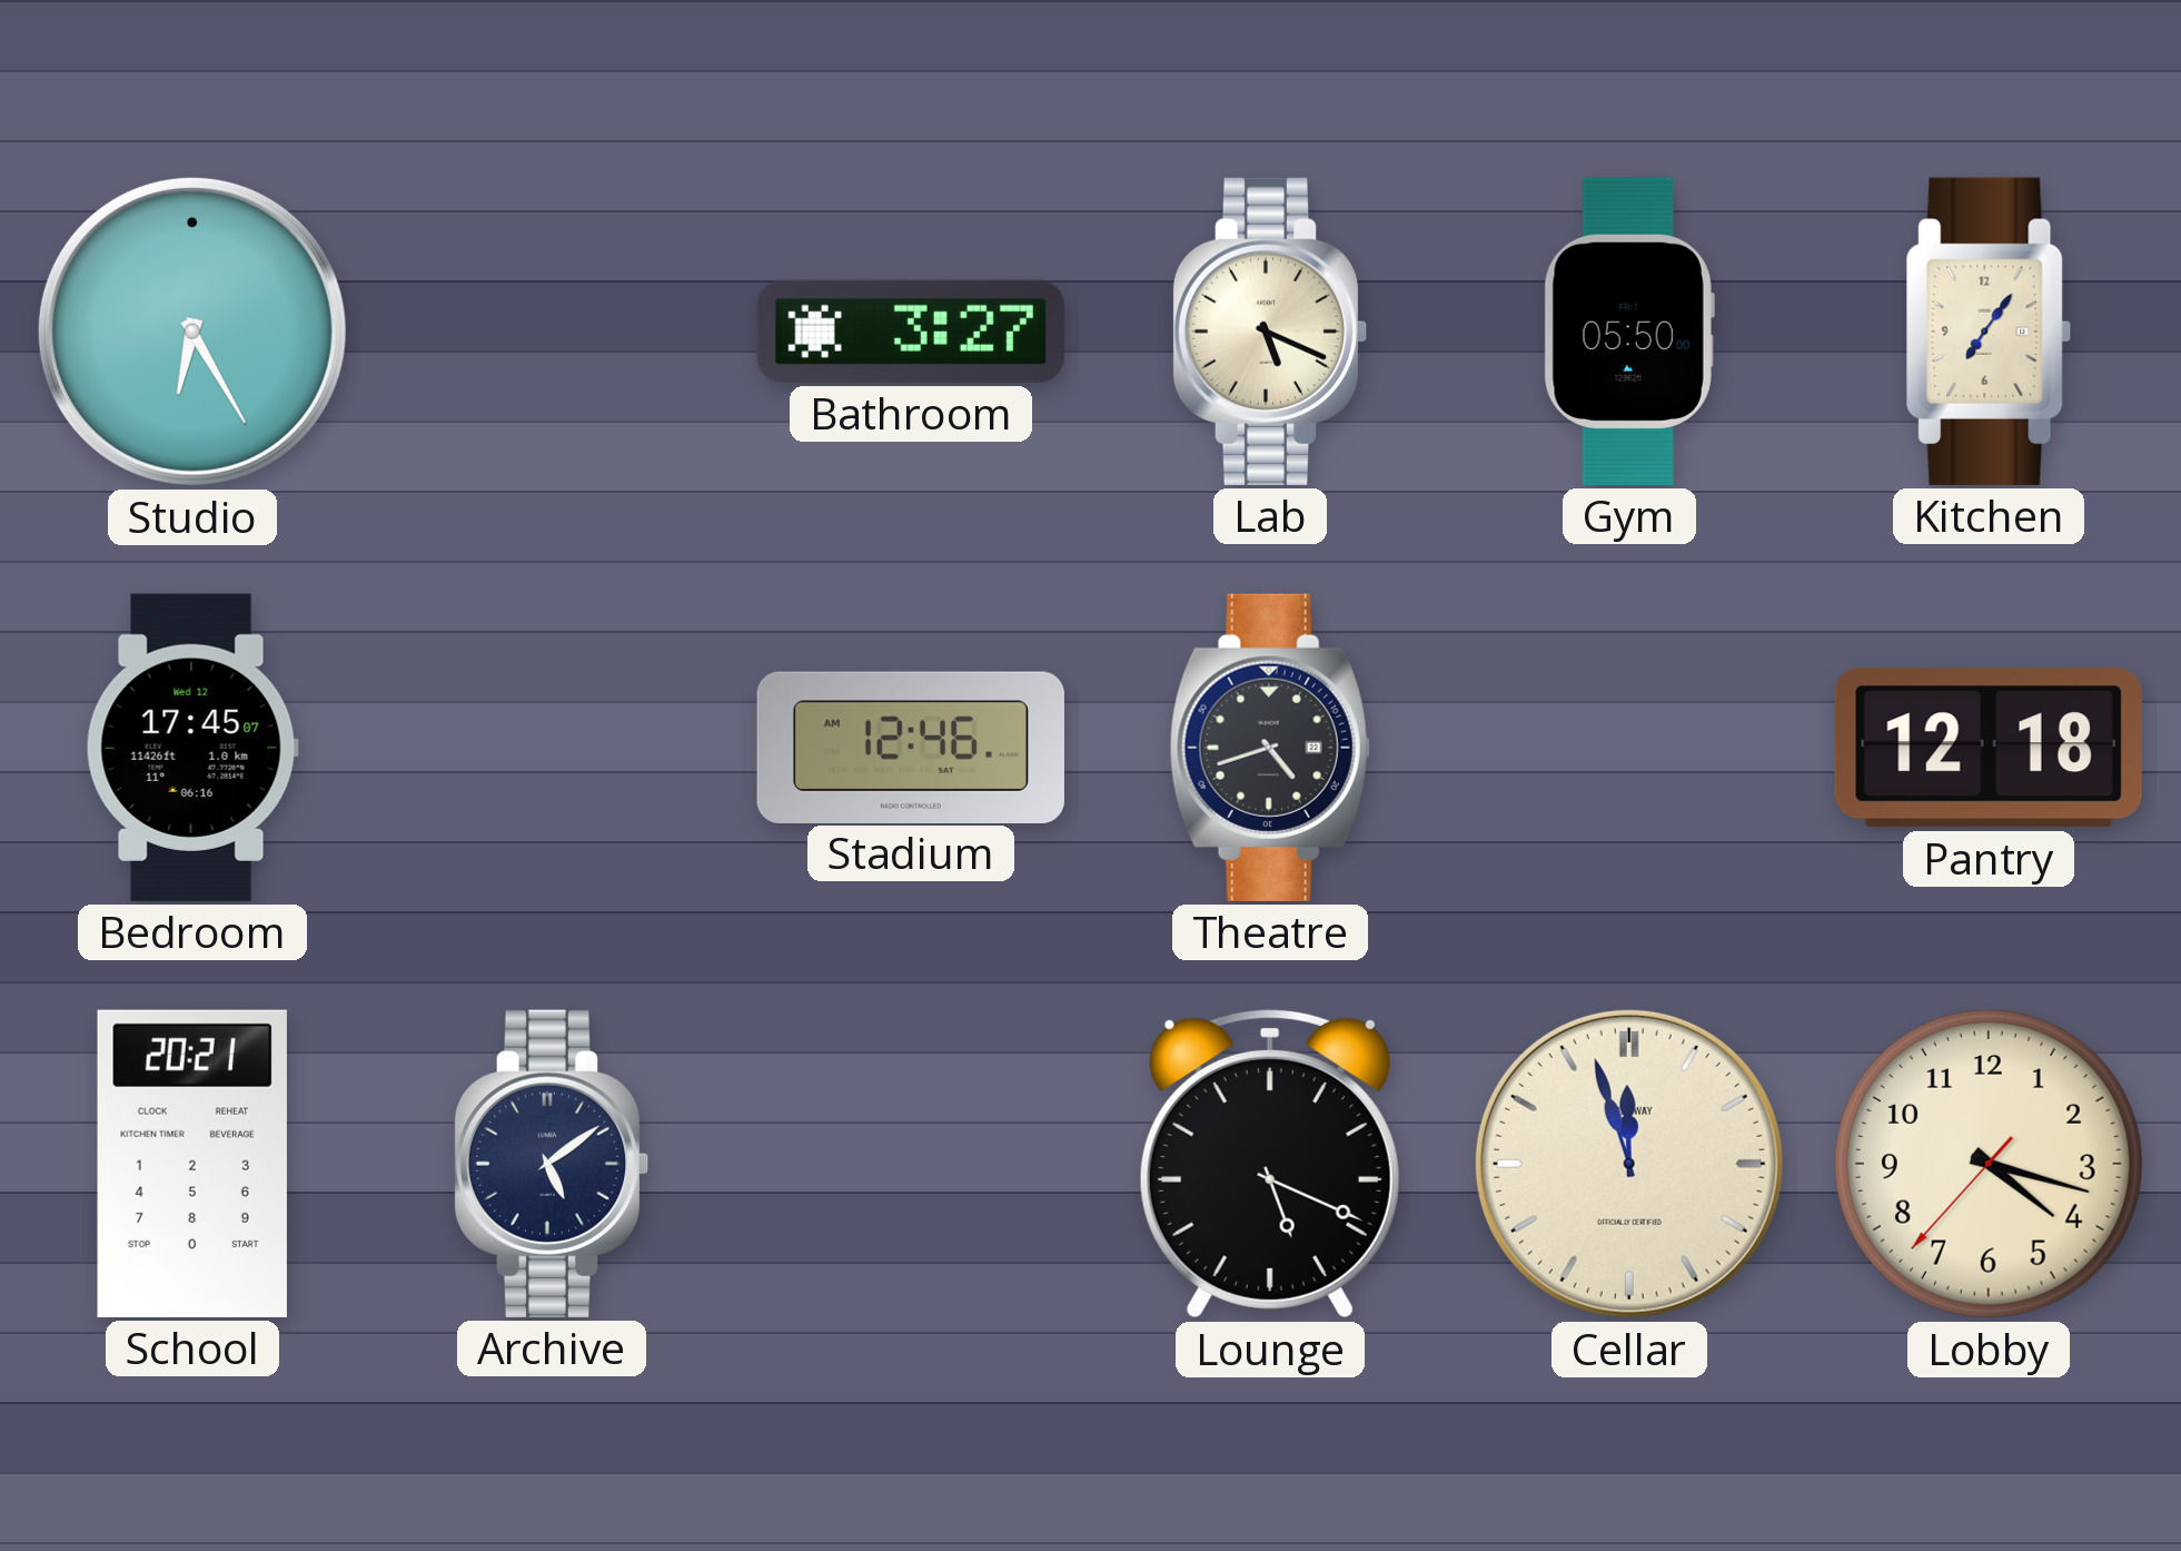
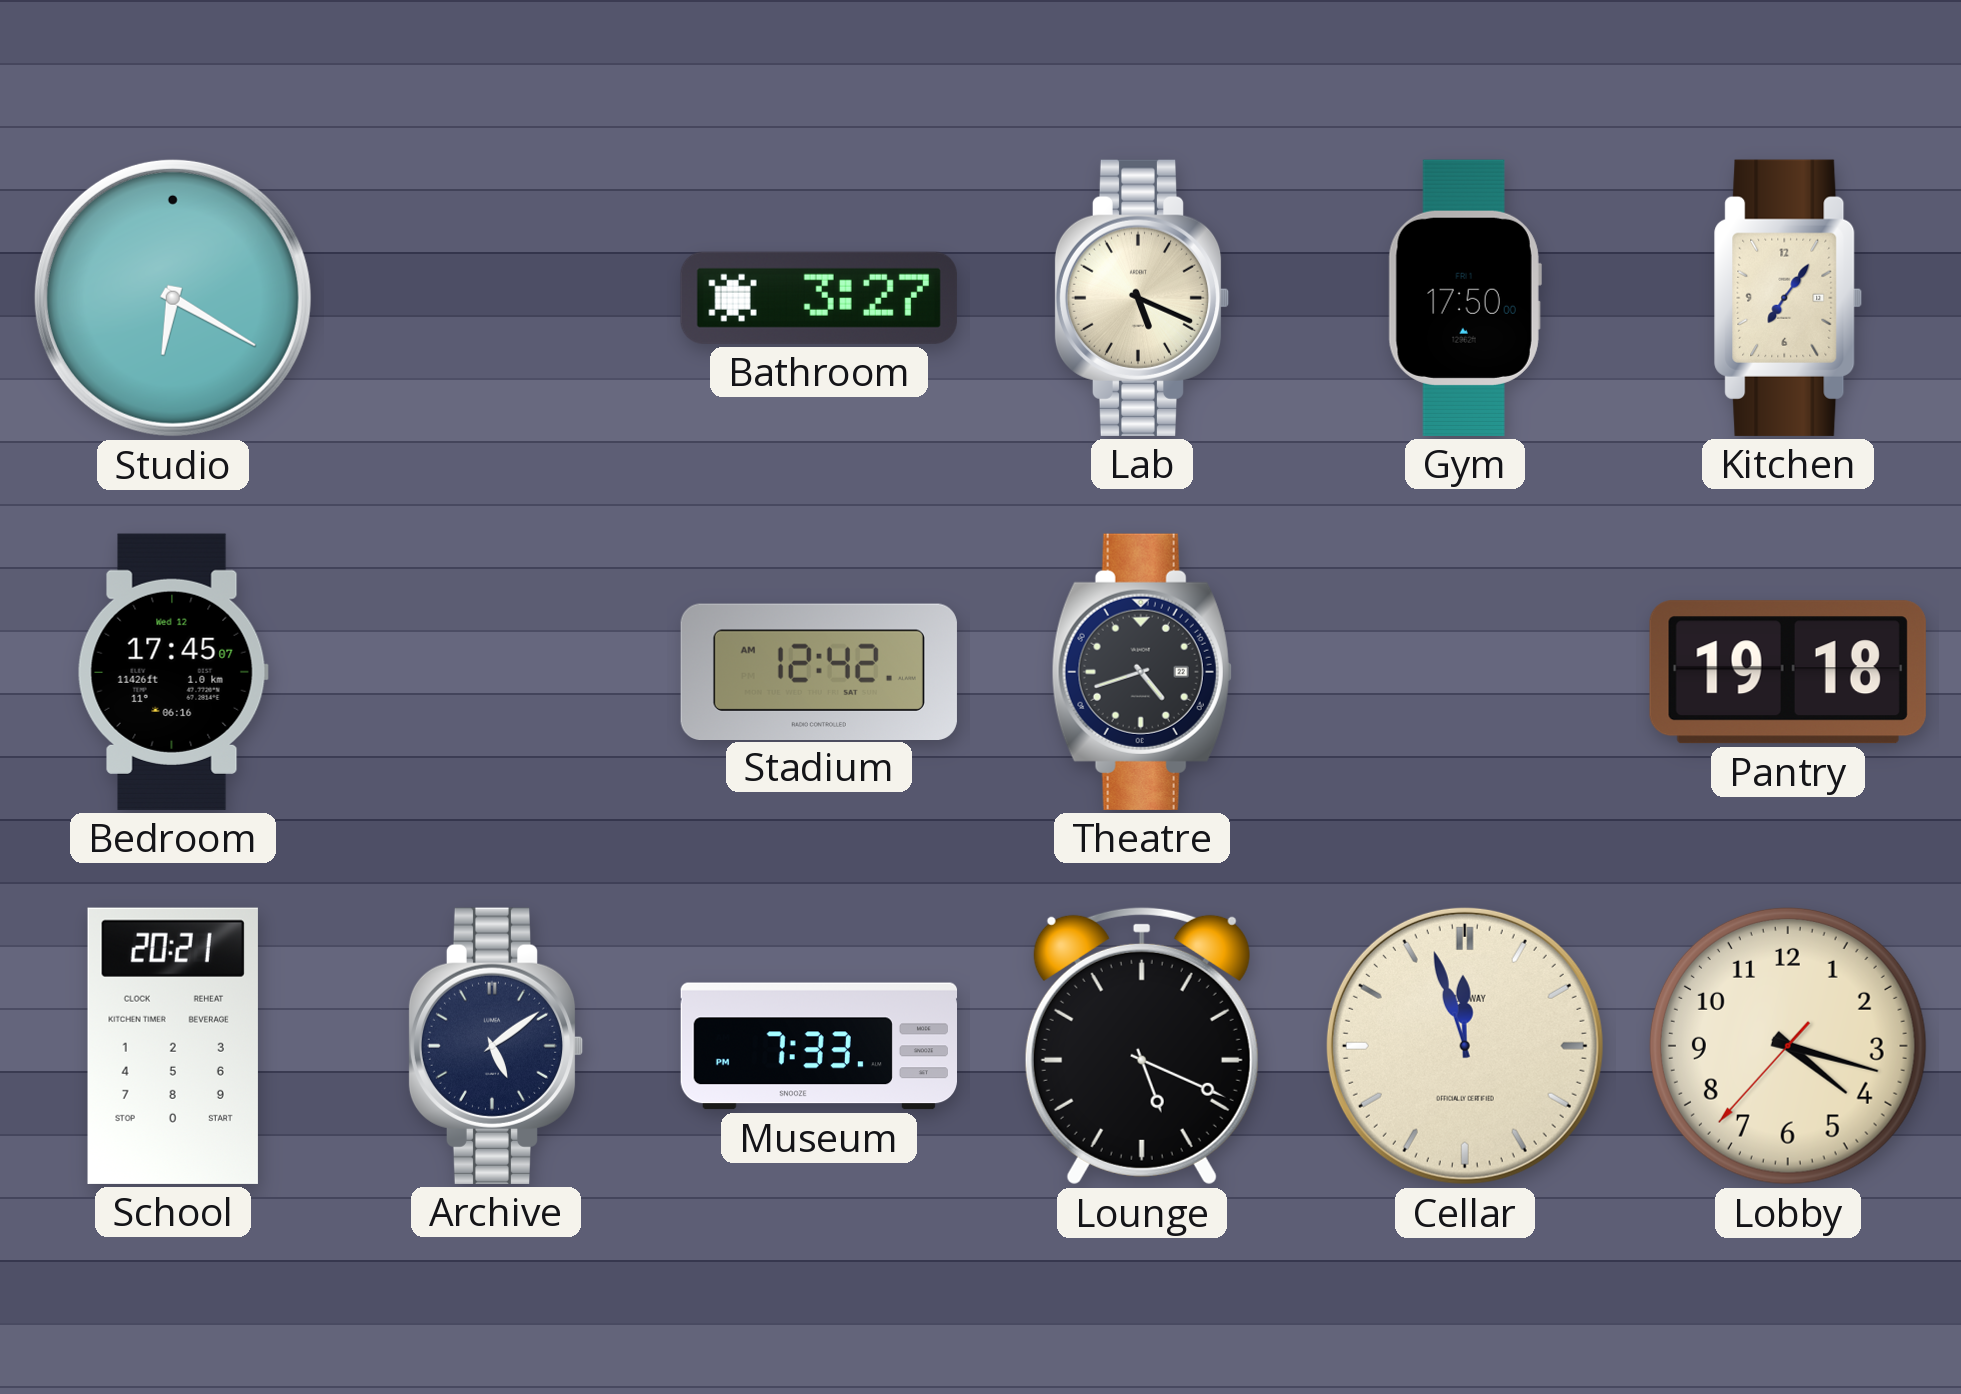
Studio: 6:25 -> 6:20 (173, 298)
Gym: 05:50 -> 17:50 (1465, 298)
Stadium: 12:46 -> 12:42 (819, 671)
Pantry: 12:18 -> 19:18 (1788, 672)
Museum: none -> 7:33 (818, 1046)
